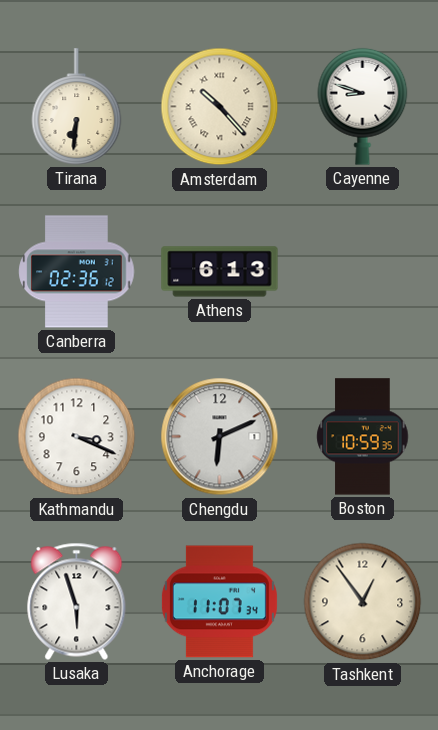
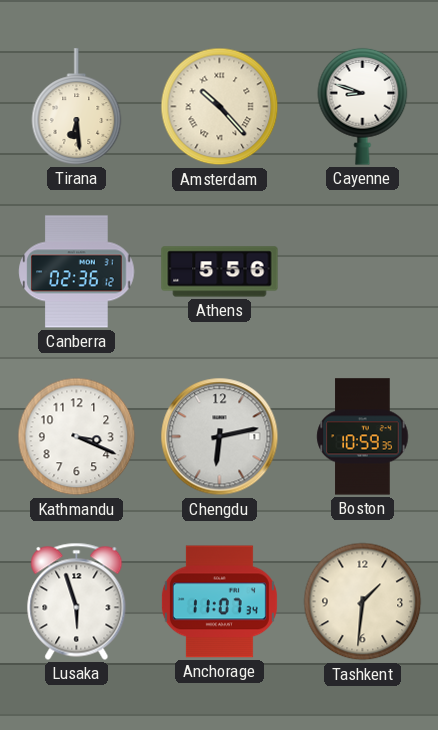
Tirana: 6:31 -> 6:29 (77, 107)
Athens: 6:13 -> 5:56 (220, 272)
Chengdu: 6:11 -> 6:13 (220, 437)
Tashkent: 12:54 -> 1:31 (363, 602)
